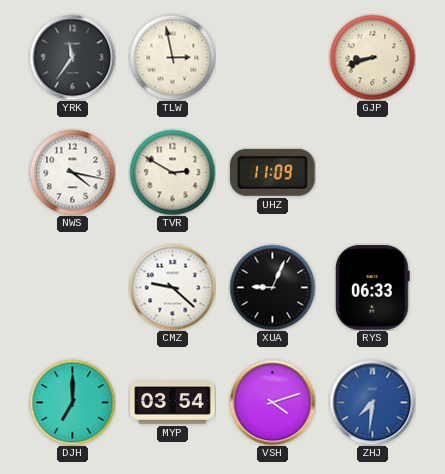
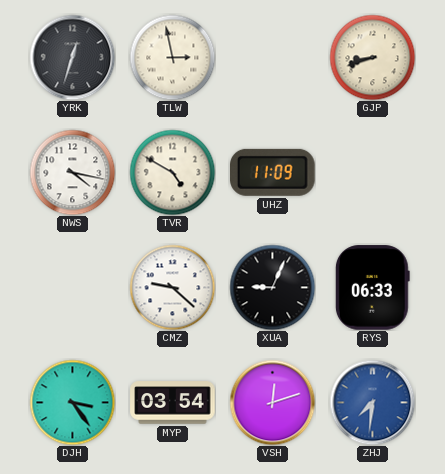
YRK: 11:36 -> 12:33 (72, 57)
TVR: 2:50 -> 4:50 (172, 172)
DJH: 7:00 -> 3:24 (72, 402)
VSH: 4:12 -> 12:12 (272, 402)
